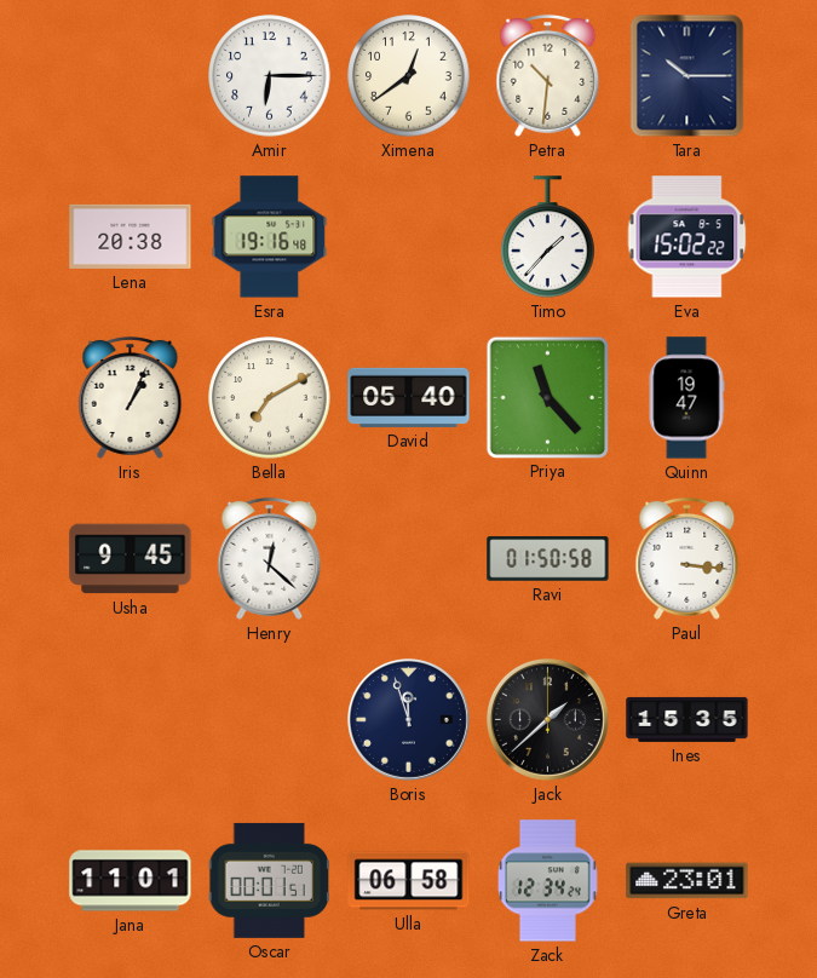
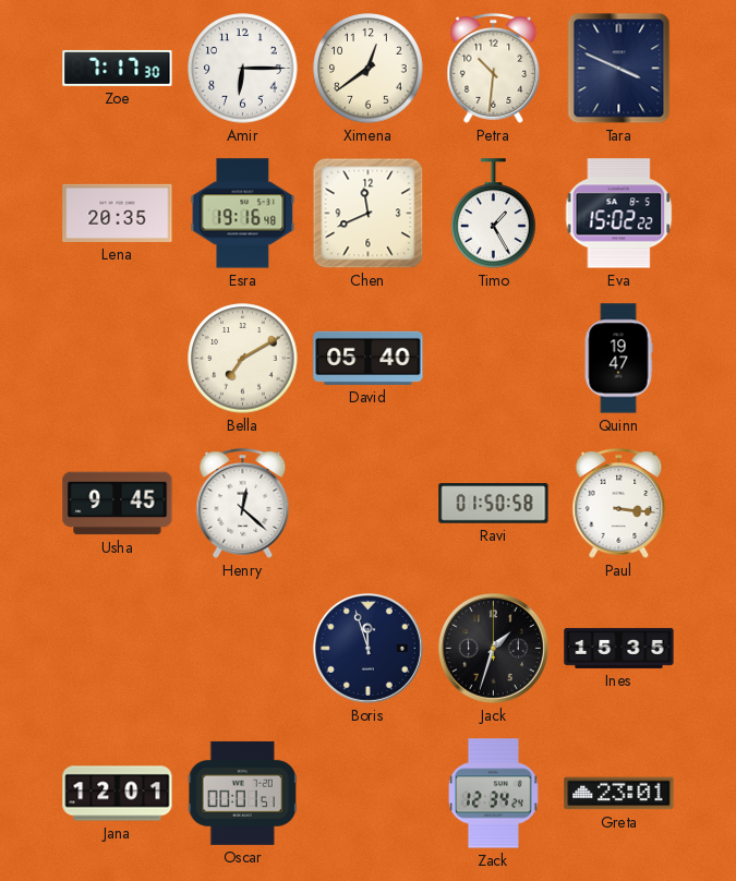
Zoe: none -> 7:17 (118, 68)
Tara: 10:15 -> 3:49 (619, 69)
Lena: 20:38 -> 20:35 (118, 213)
Chen: none -> 11:41 (369, 214)
Timo: 1:37 -> 1:25 (494, 214)
Iris: 1:04 -> none (131, 397)
Priya: 11:23 -> none (547, 397)
Jack: 1:38 -> 1:33 (493, 648)
Jana: 11:01 -> 12:01 (118, 794)
Ulla: 06:58 -> none (409, 881)
